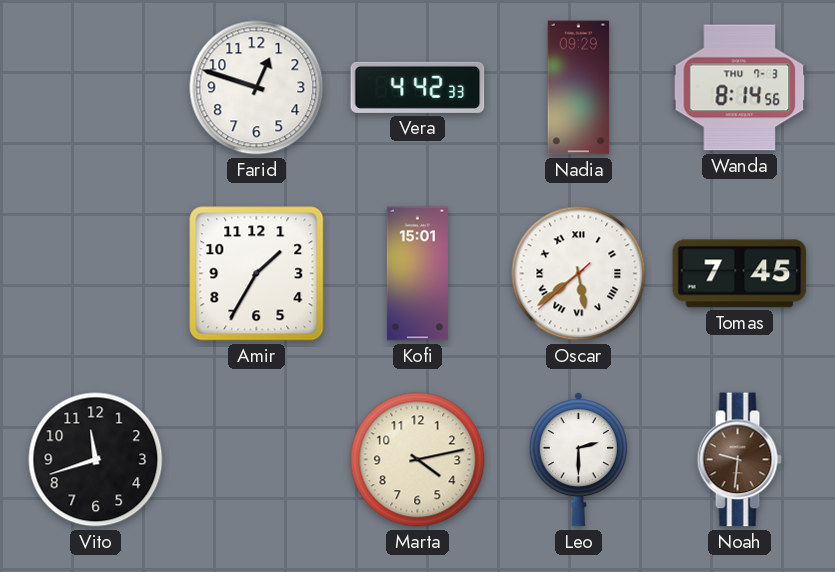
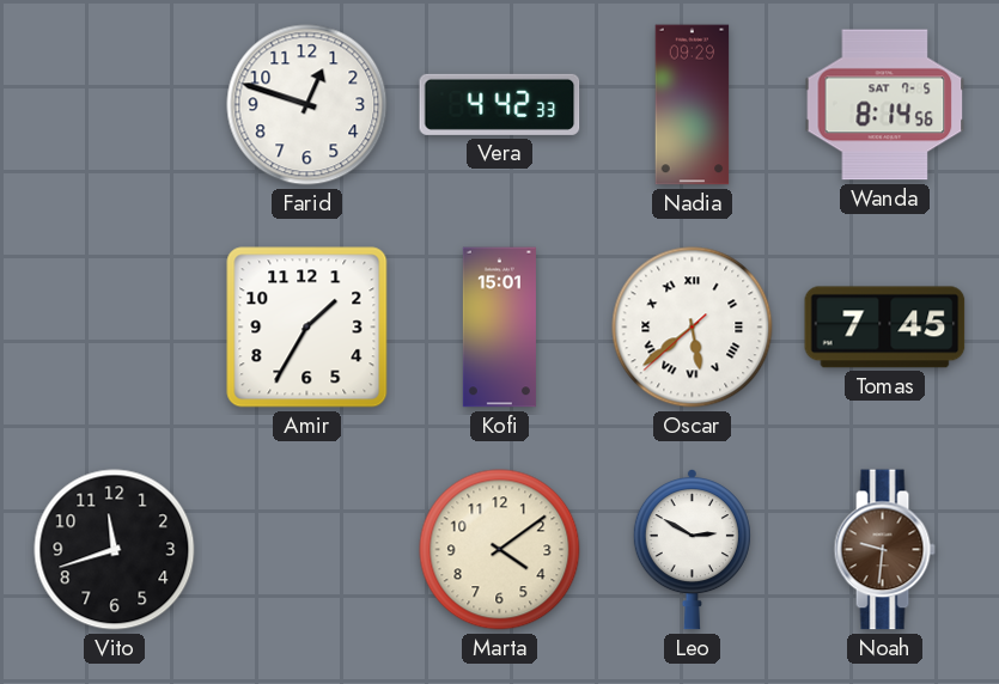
Wanda date: THU 7-3 -> SAT 7-5 (885, 105)
Marta: 4:13 -> 4:09 (500, 550)
Leo: 2:30 -> 2:50 (692, 550)
